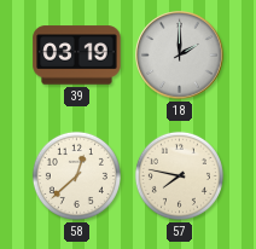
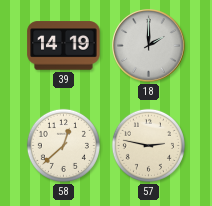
39: 03:19 -> 14:19 (64, 46)
57: 7:47 -> 2:47 (148, 145)
